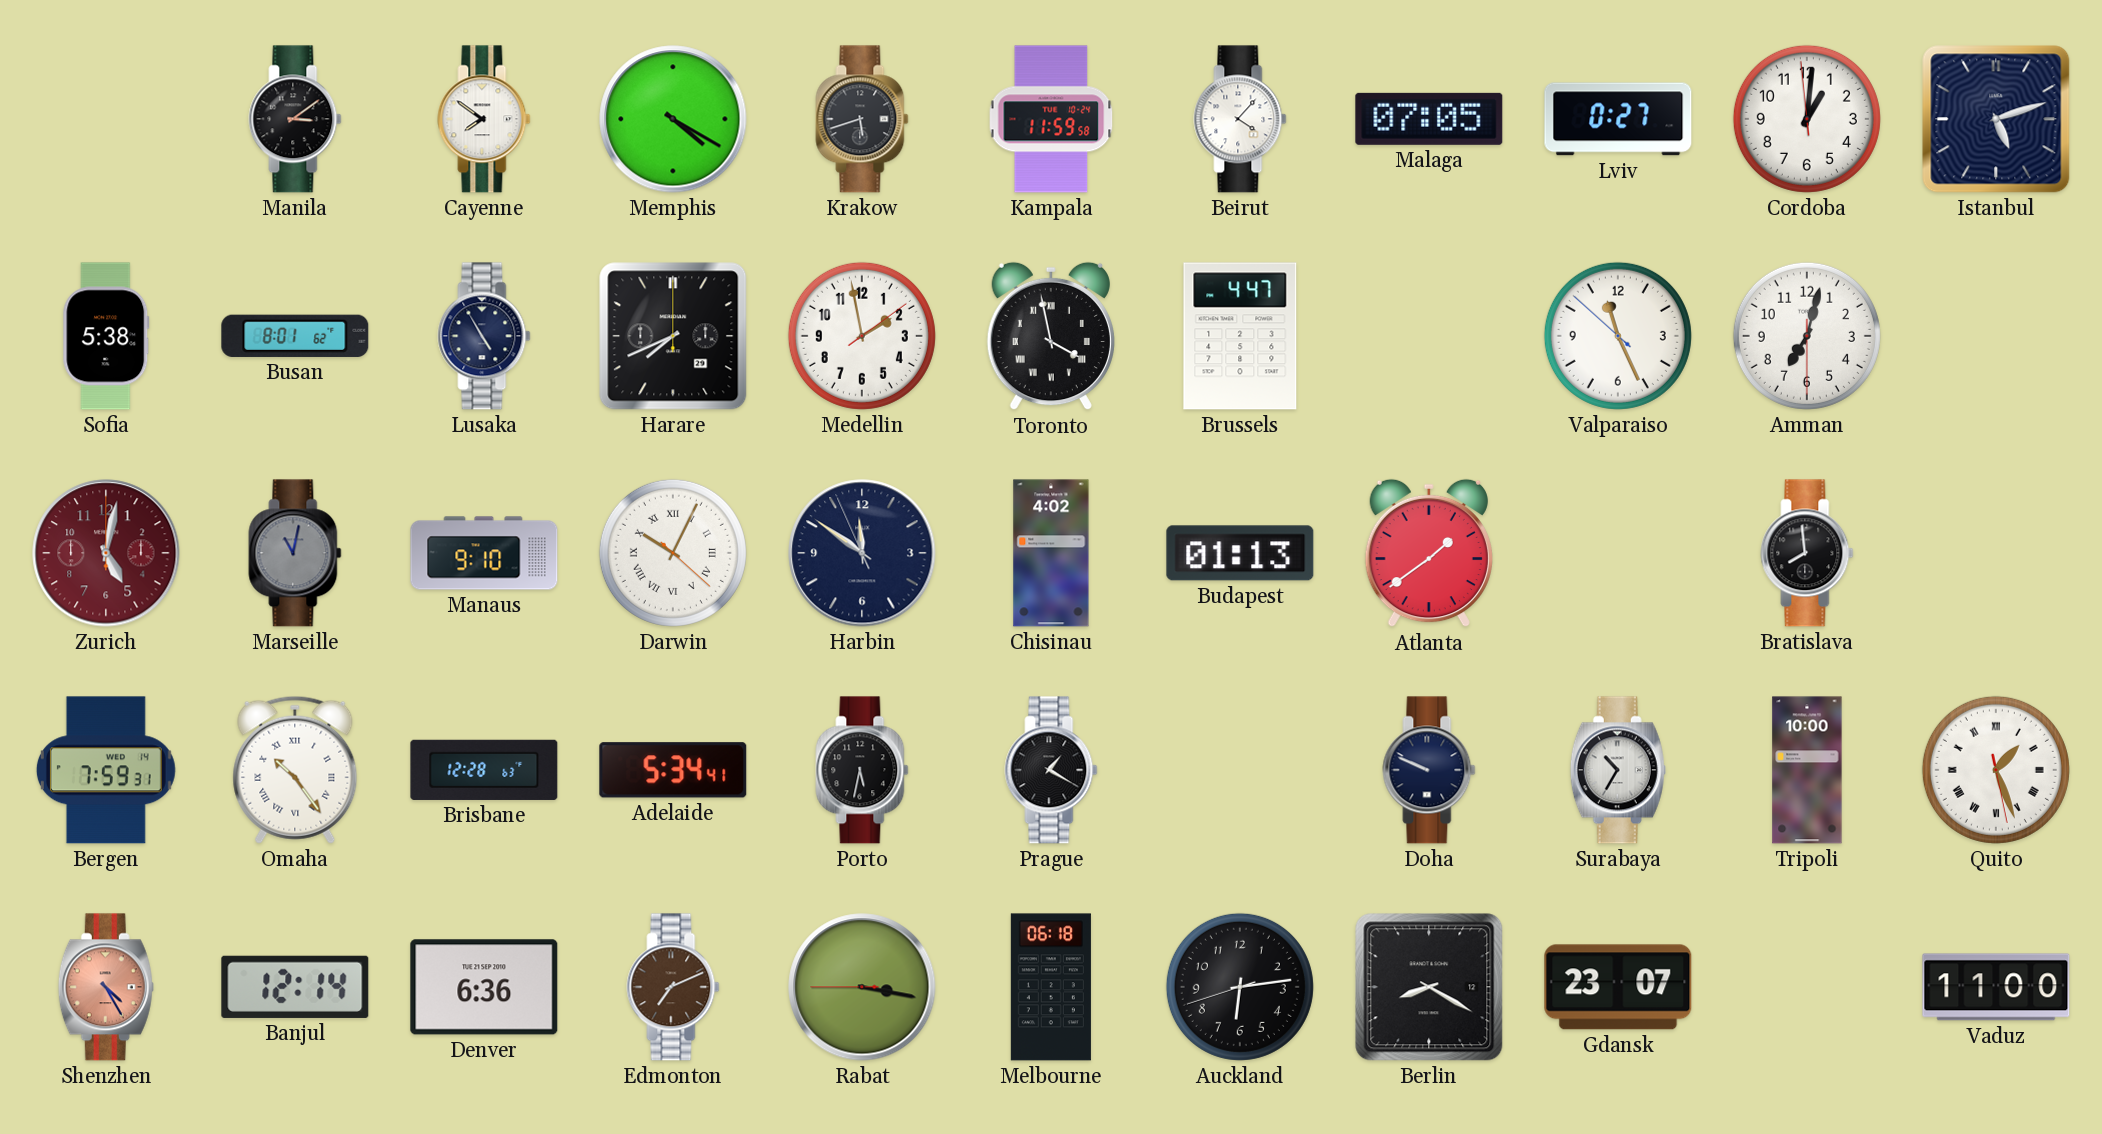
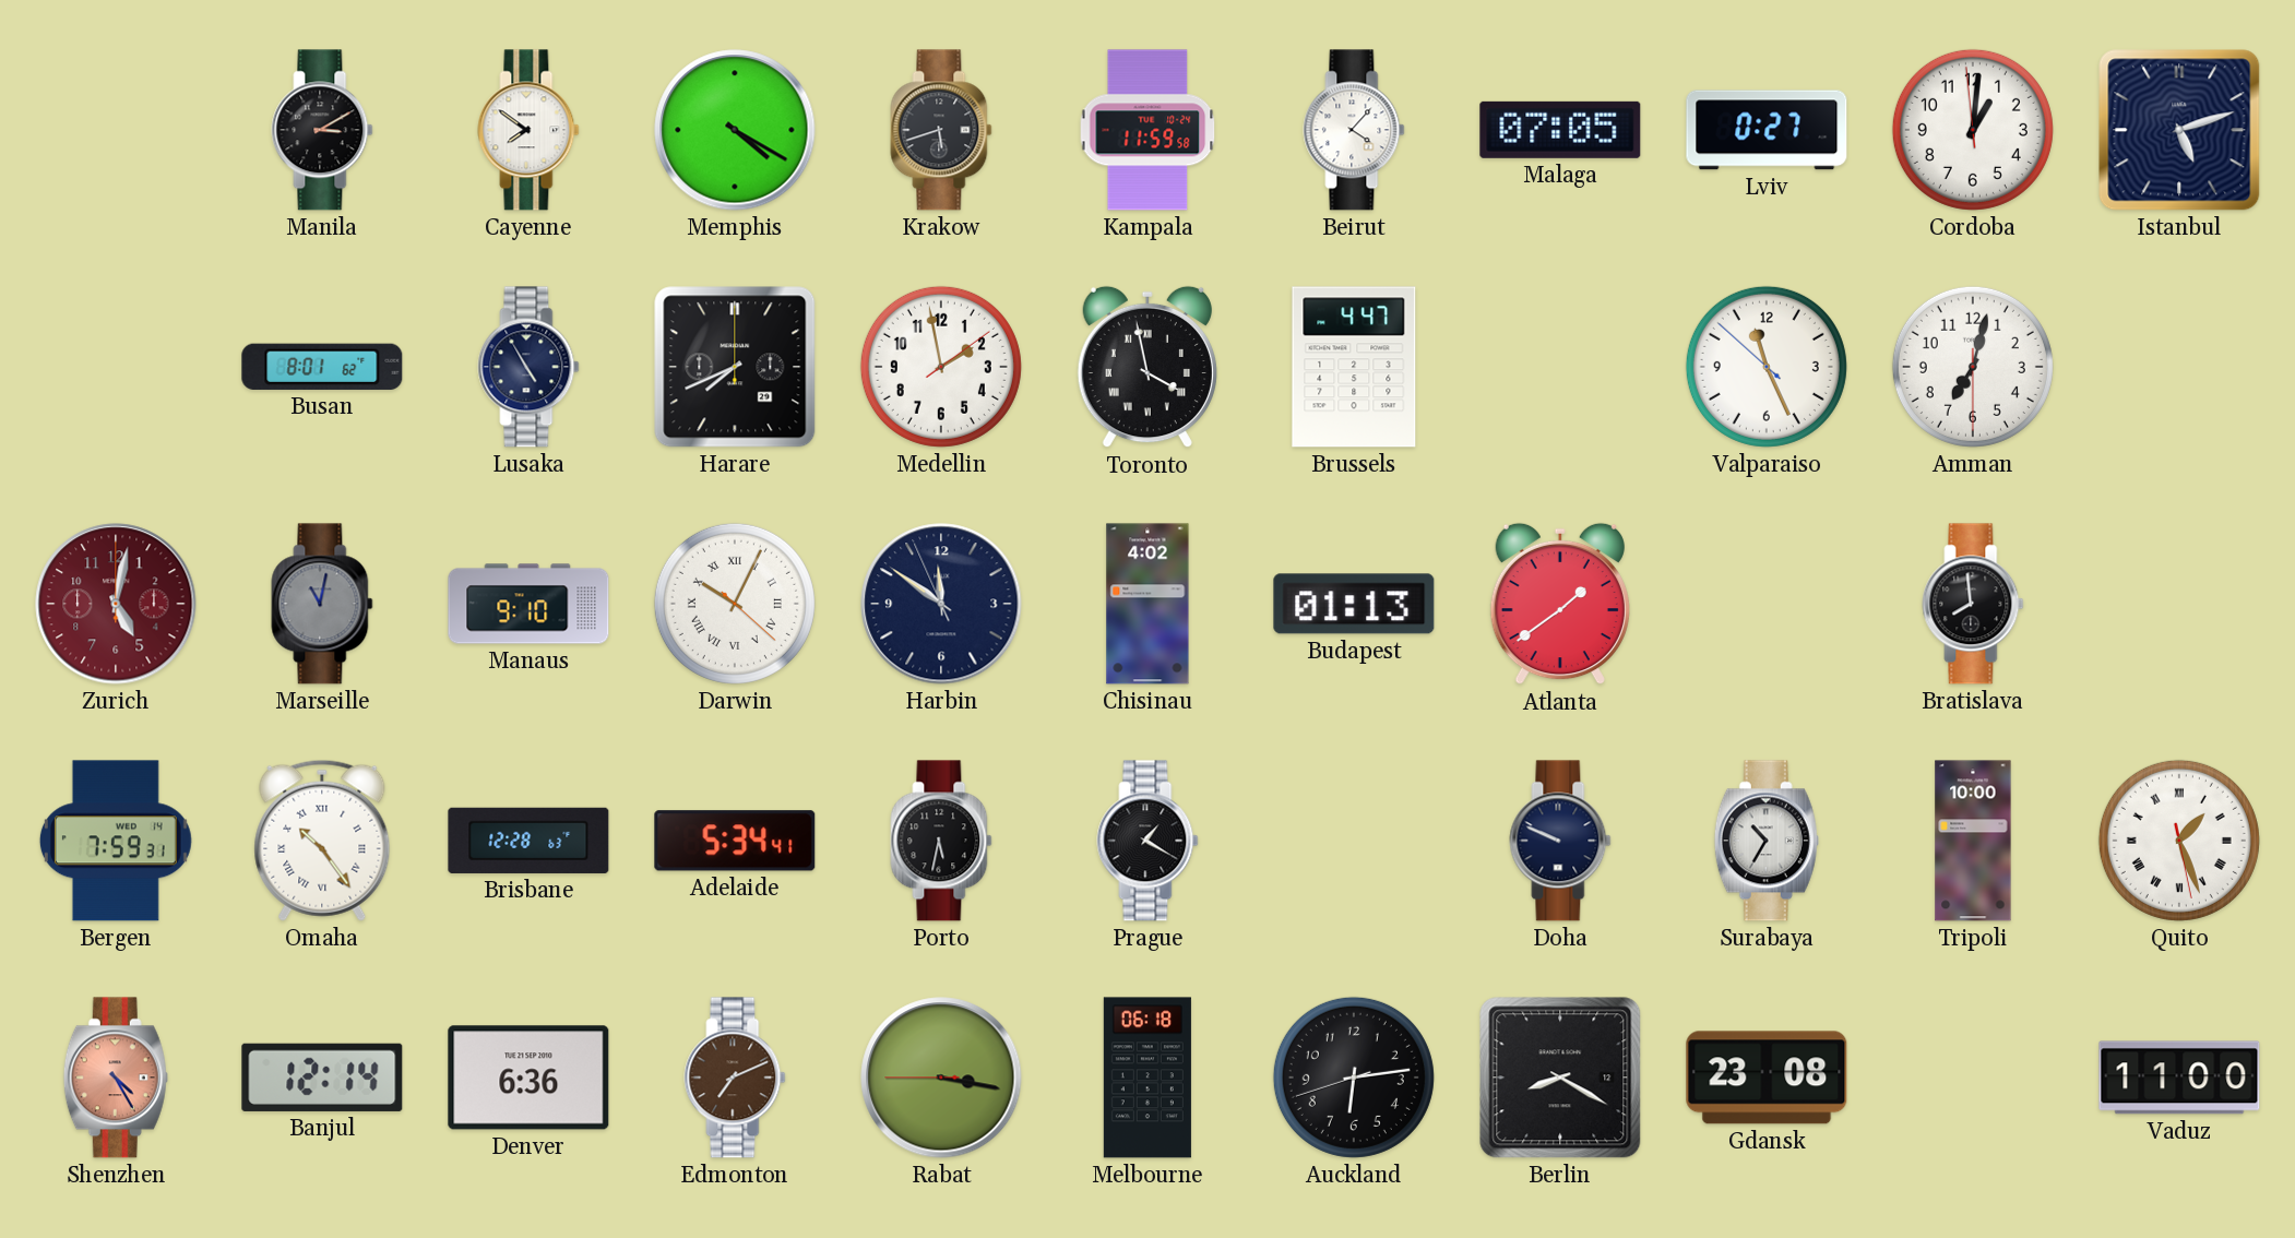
Manila: 3:09 -> 3:10 (322, 130)
Sofia: 5:38 -> none (106, 336)
Gdansk: 23:07 -> 23:08 (1767, 1078)
